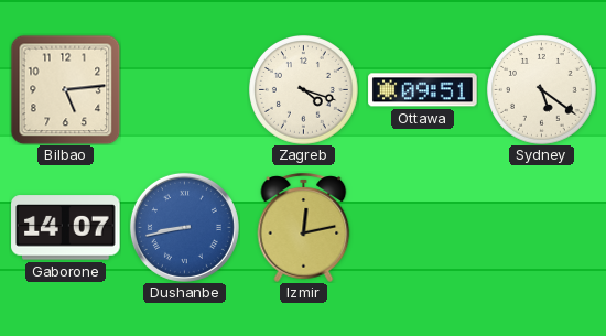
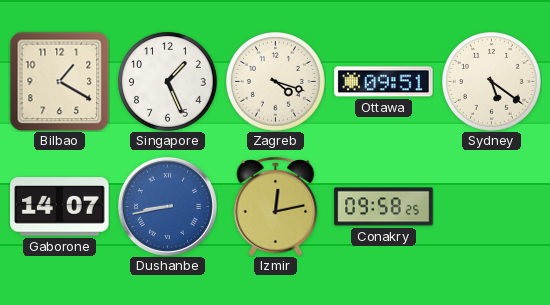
Bilbao: 5:14 -> 1:20 (59, 81)
Singapore: none -> 1:26 (168, 82)
Conakry: none -> 09:58 (384, 207)
